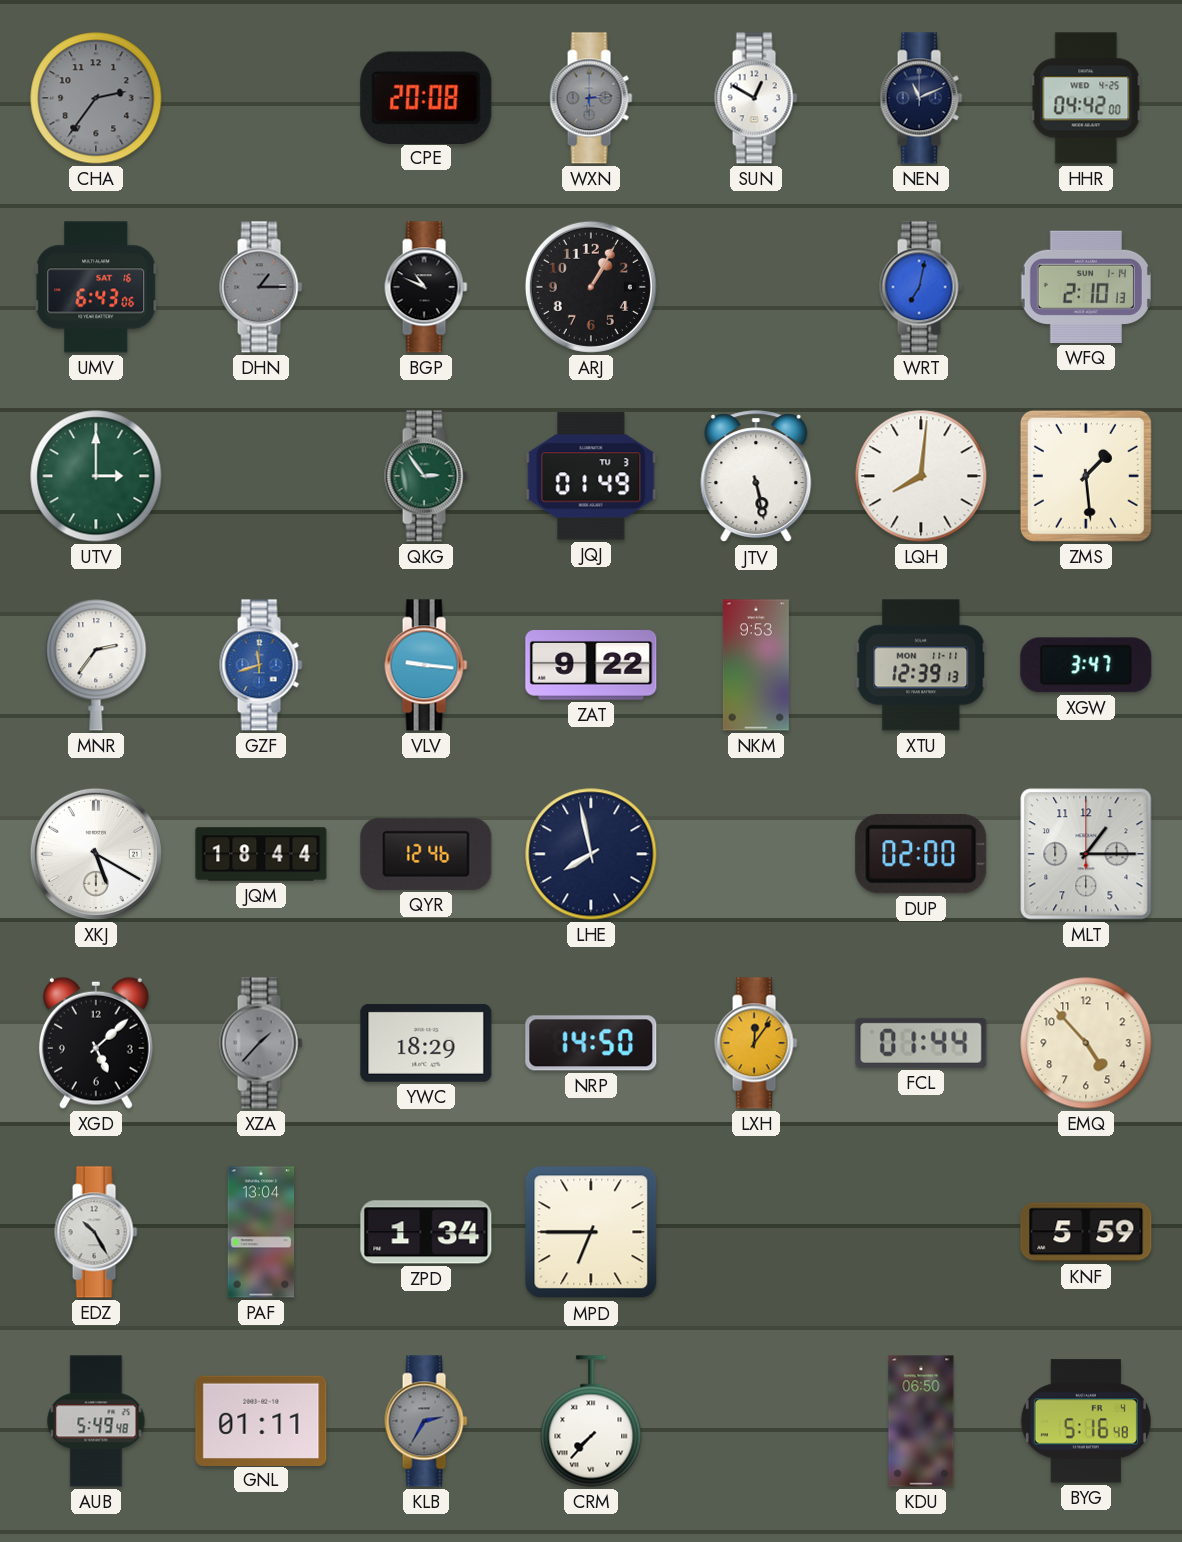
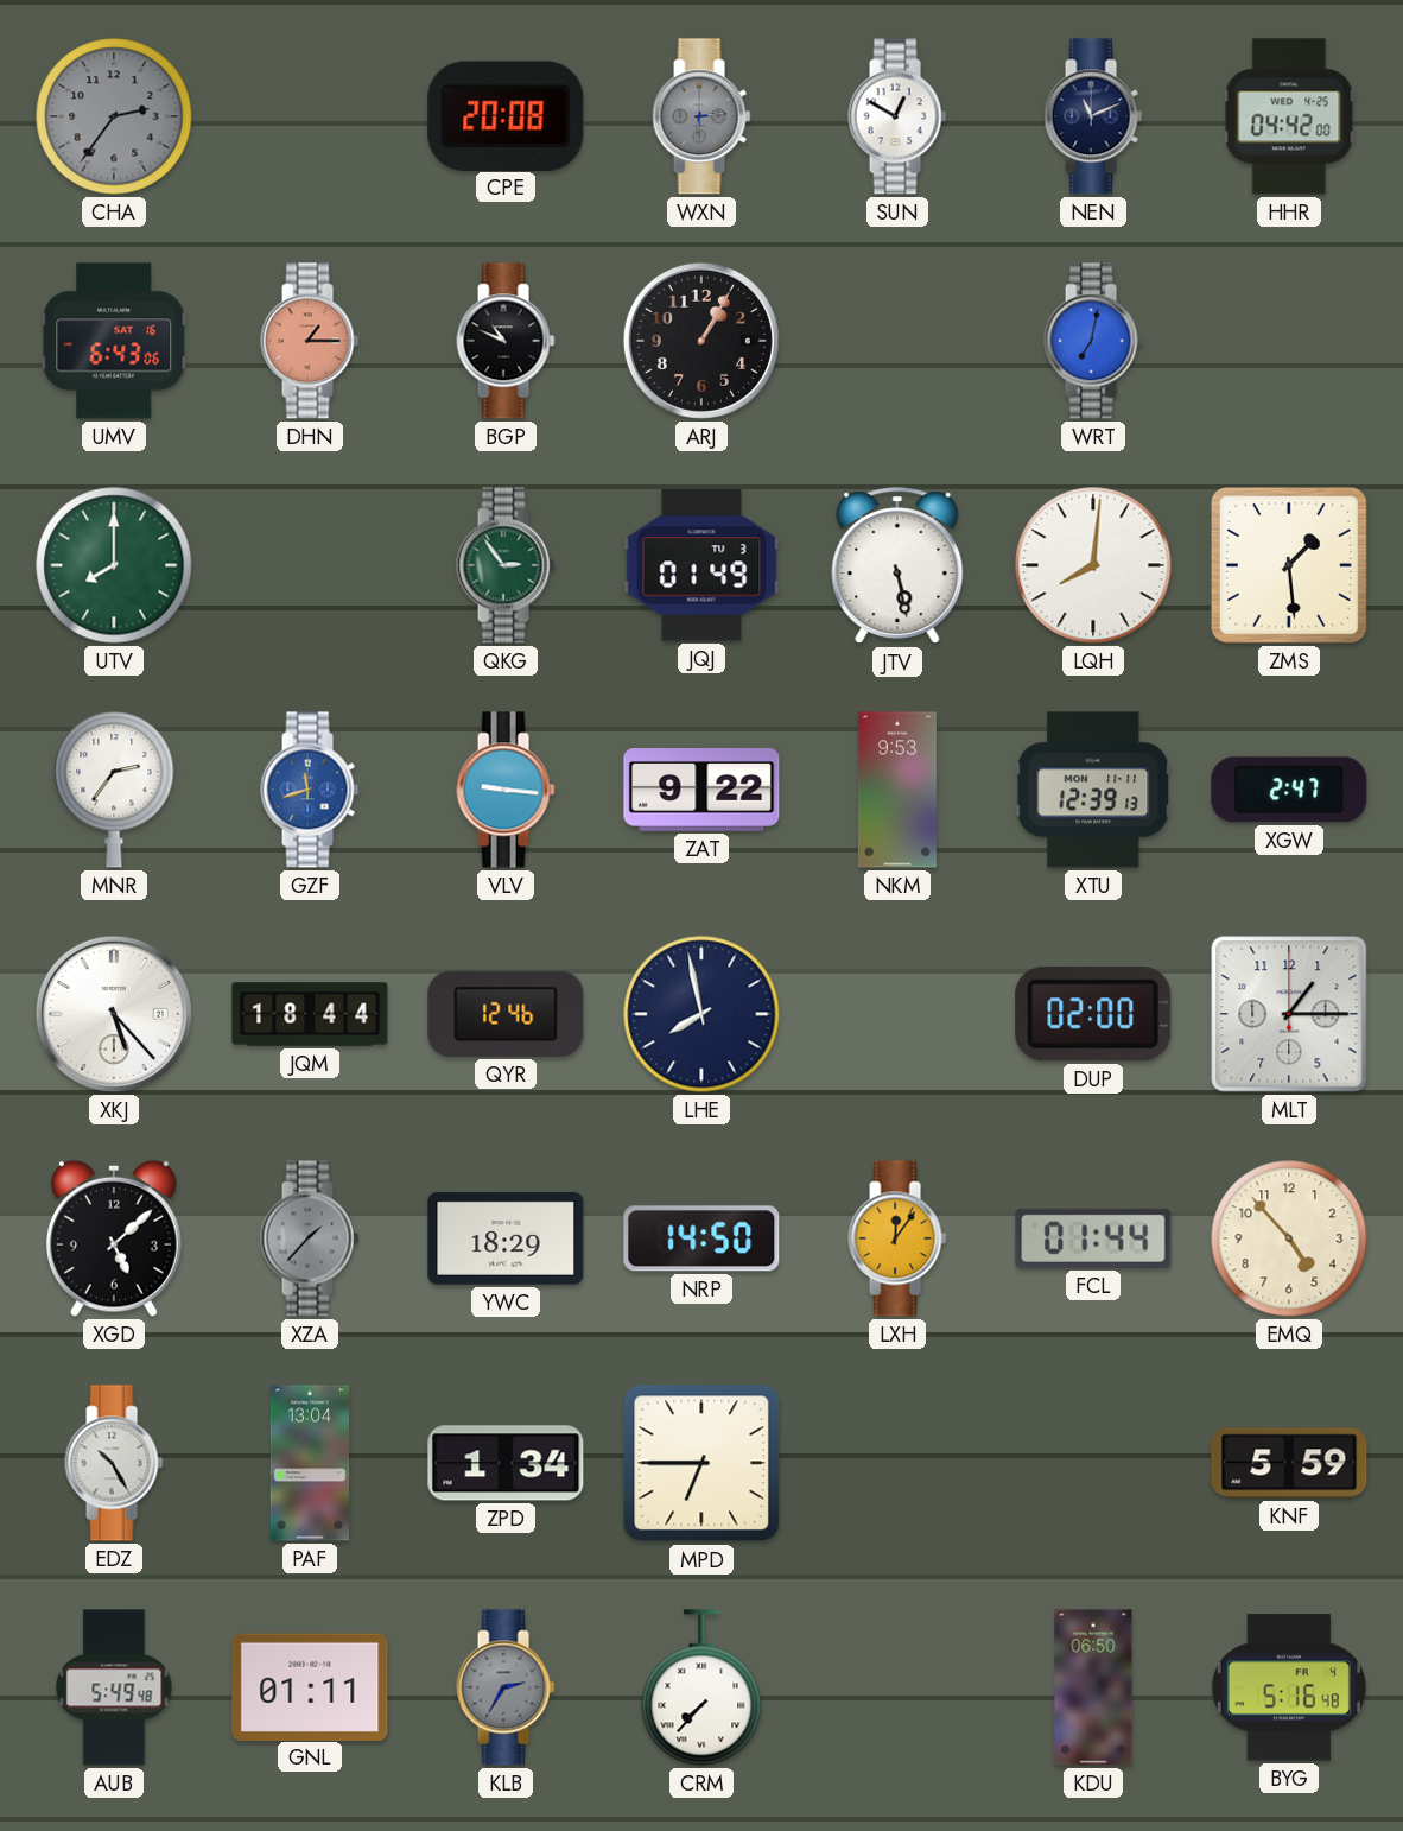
DHN dial: grey -> salmon (310, 341)
WFQ: 2:10 -> none (1086, 287)
UTV: 3:00 -> 8:00 (114, 565)
XGW: 3:47 -> 2:47 (1289, 790)
XKJ: 5:20 -> 5:23 (114, 1014)
